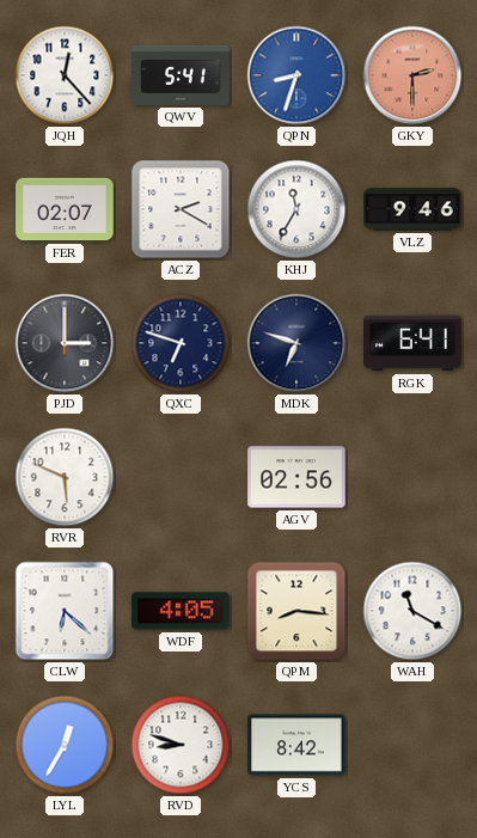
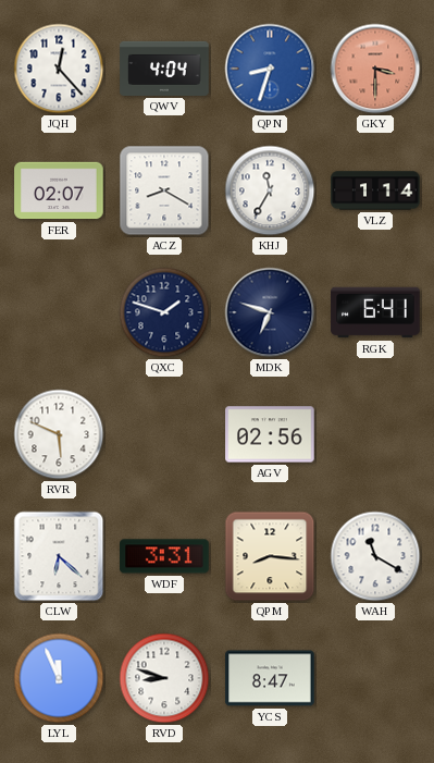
QWV: 5:41 -> 4:04 (164, 69)
GKY: 2:30 -> 3:30 (375, 69)
ACZ: 2:20 -> 8:20 (164, 190)
VLZ: 9:46 -> 1:14 (375, 190)
PJD: 3:00 -> none (65, 343)
QXC: 6:48 -> 1:48 (164, 312)
WDF: 4:05 -> 3:31 (164, 556)
LYL: 12:35 -> 11:56 (59, 678)
YCS: 8:42 -> 8:47 (270, 678)
